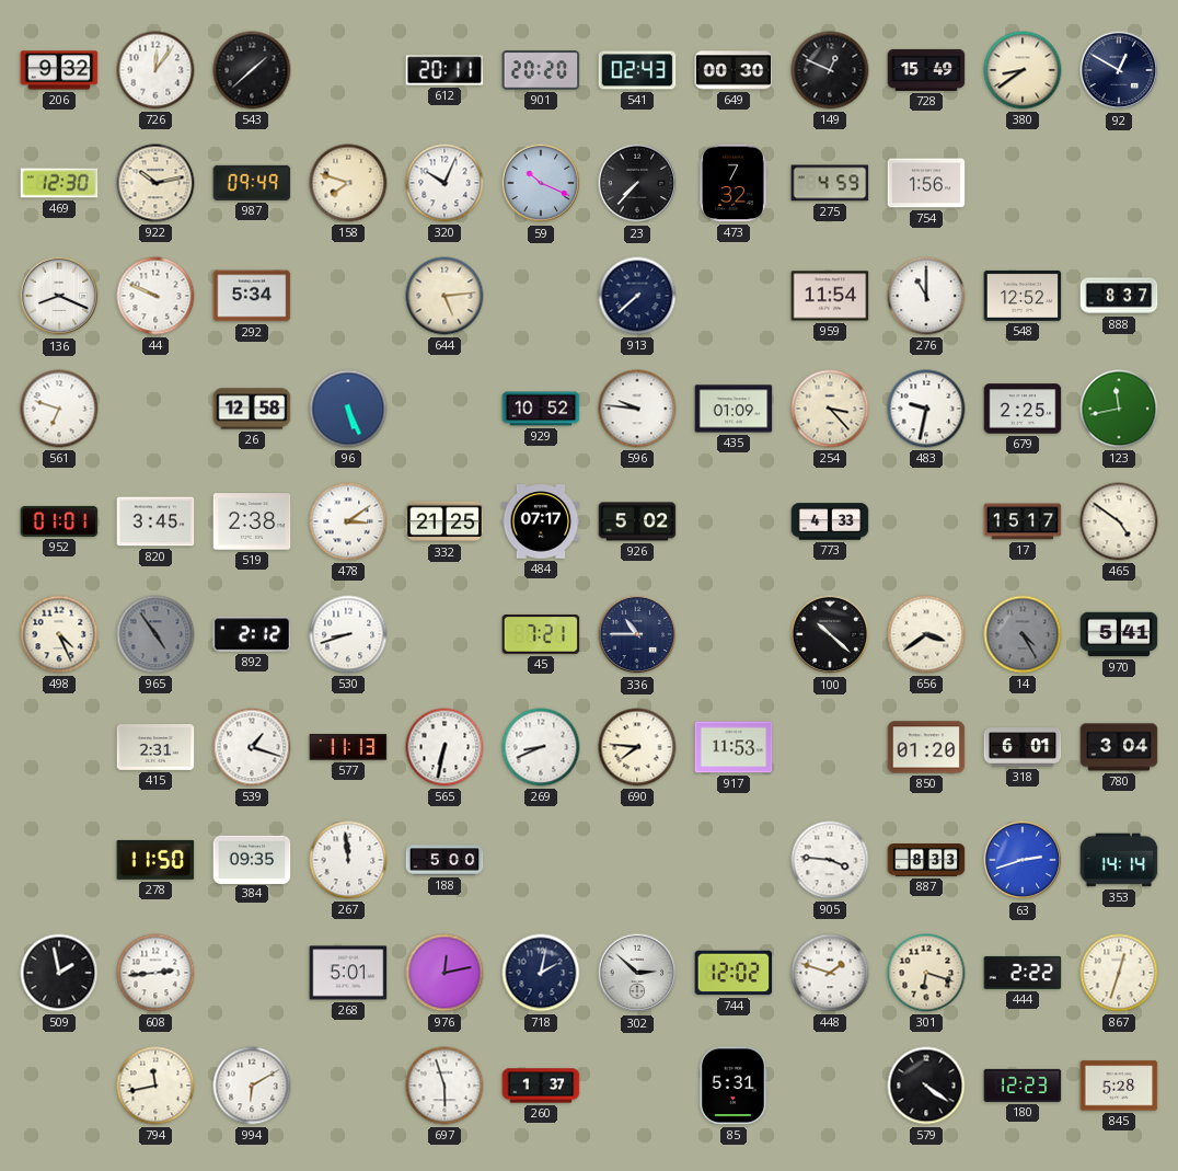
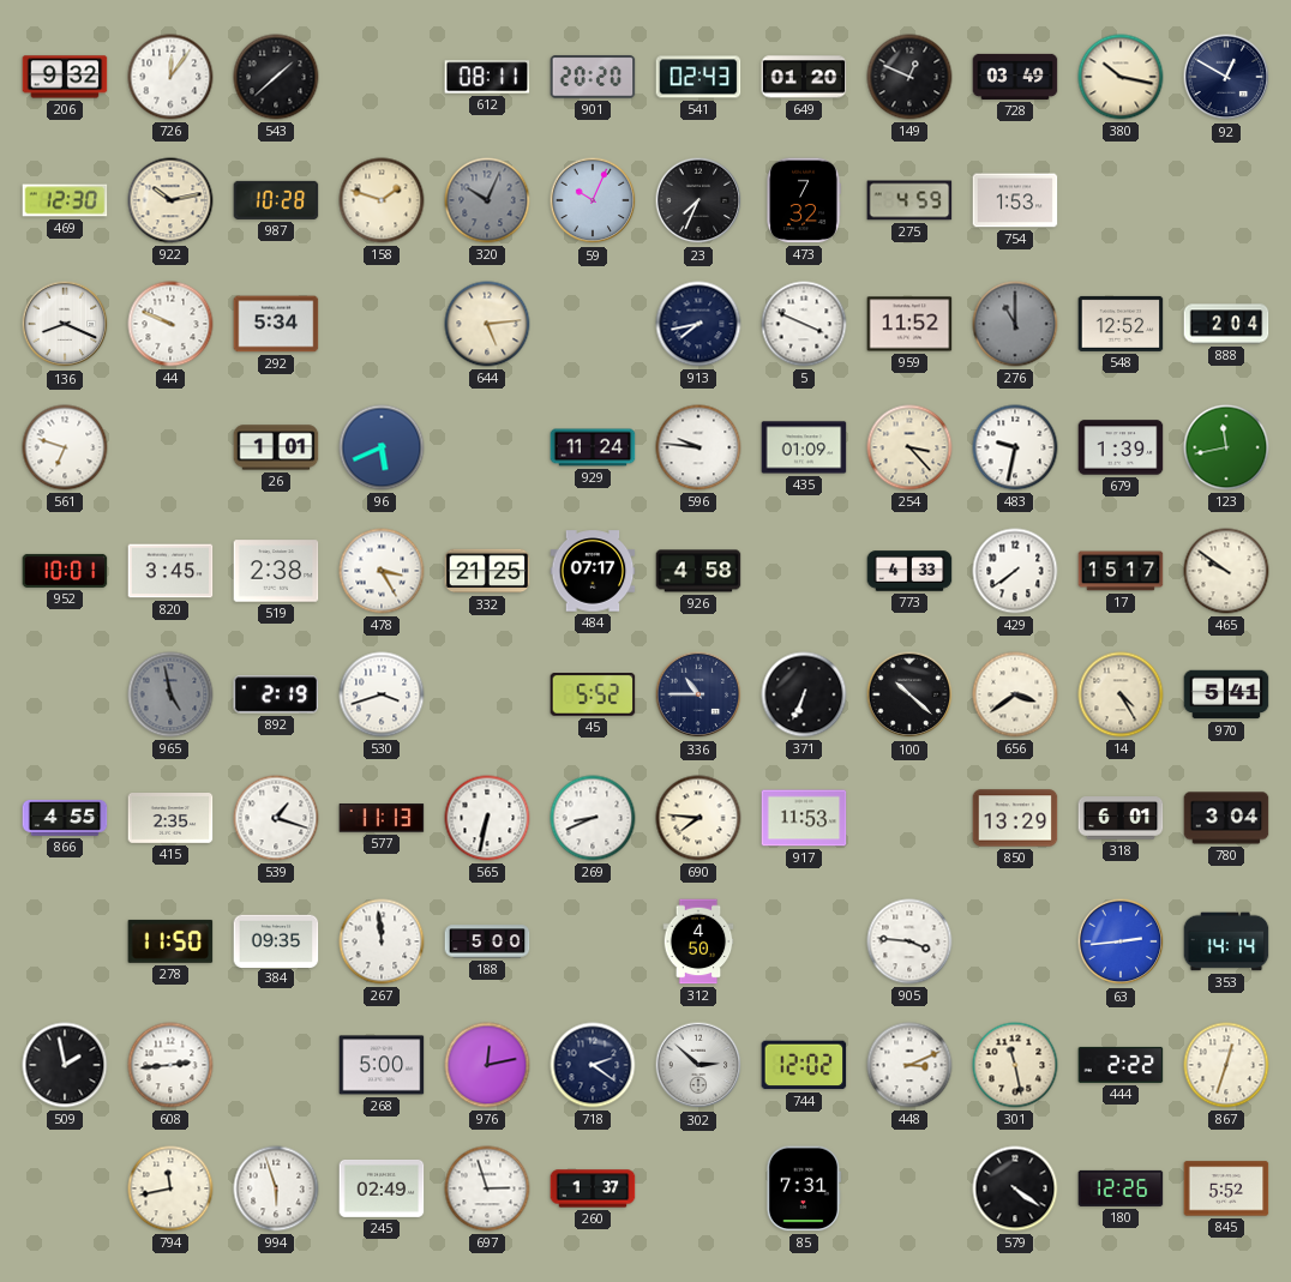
612: 20:11 -> 08:11 (487, 77)
649: 00:30 -> 01:20 (804, 77)
728: 15:49 -> 03:49 (1015, 77)
380: 8:39 -> 10:17 (1121, 77)
987: 09:49 -> 10:28 (276, 200)
158: 7:48 -> 1:48 (382, 200)
320 dial: white -> grey (487, 200)
59: 10:19 -> 10:04 (593, 200)
23: 7:37 -> 7:34 (698, 200)
754: 1:56 -> 1:53 (1015, 200)
913: 7:38 -> 7:43 (698, 324)
5: none -> 3:49 (804, 324)
959: 11:54 -> 11:52 (909, 324)
276 dial: white -> grey (1015, 324)
888: 8:37 -> 2:04 (1226, 324)
26: 12:58 -> 1:01 (276, 447)
96: 5:26 -> 5:41 (382, 447)
929: 10:52 -> 11:24 (593, 447)
679: 2:25 -> 1:39 (1121, 447)
952: 01:01 -> 10:01 (65, 571)
478: 3:09 -> 3:25 (382, 571)
926: 5:02 -> 4:58 (698, 571)
429: none -> 7:39 (1015, 571)
465: 4:51 -> 9:51 (1226, 571)
498: 4:26 -> none (59, 634)
965: 4:54 -> 4:58 (170, 694)
892: 2:12 -> 2:19 (276, 694)
530: 8:42 -> 3:42 (382, 694)
45: 7:21 -> 5:52 (593, 694)
371: none -> 6:34 (804, 694)
14 dial: grey -> cream (1121, 694)
866: none -> 4:55 (65, 818)
415: 2:31 -> 2:35 (170, 819)
850: 01:20 -> 13:29 (1015, 818)
312: none -> 4:50 (698, 941)
887: 8:33 -> none (926, 861)
63: 2:42 -> 2:44 (1121, 941)
268: 5:01 -> 5:00 (382, 1065)
718: 2:02 -> 2:21 (593, 1065)
448: 1:48 -> 3:11 (909, 1065)
301: 6:18 -> 11:28 (1015, 1065)
994: 6:10 -> 5:57 (276, 1188)
245: none -> 02:49 (382, 1188)
697: 5:57 -> 2:57 (487, 1188)
85: 5:31 -> 7:31 (804, 1188)
180: 12:23 -> 12:26 (1121, 1188)
845: 5:28 -> 5:52 (1226, 1188)
